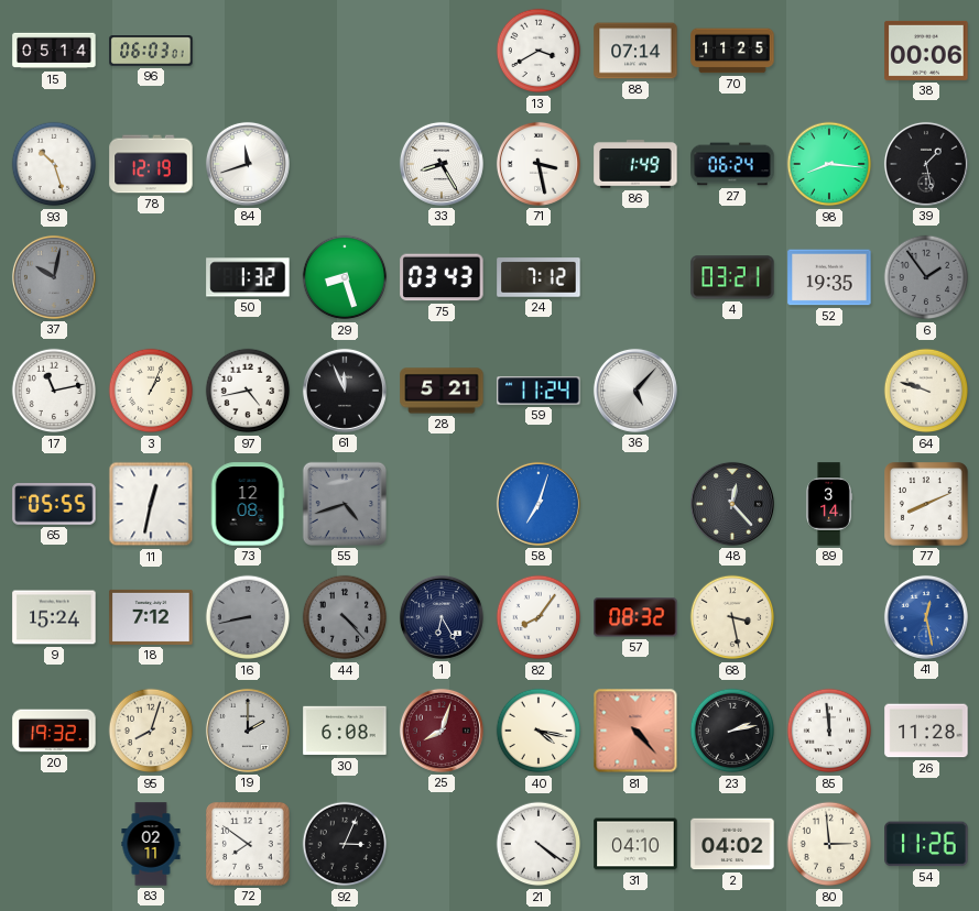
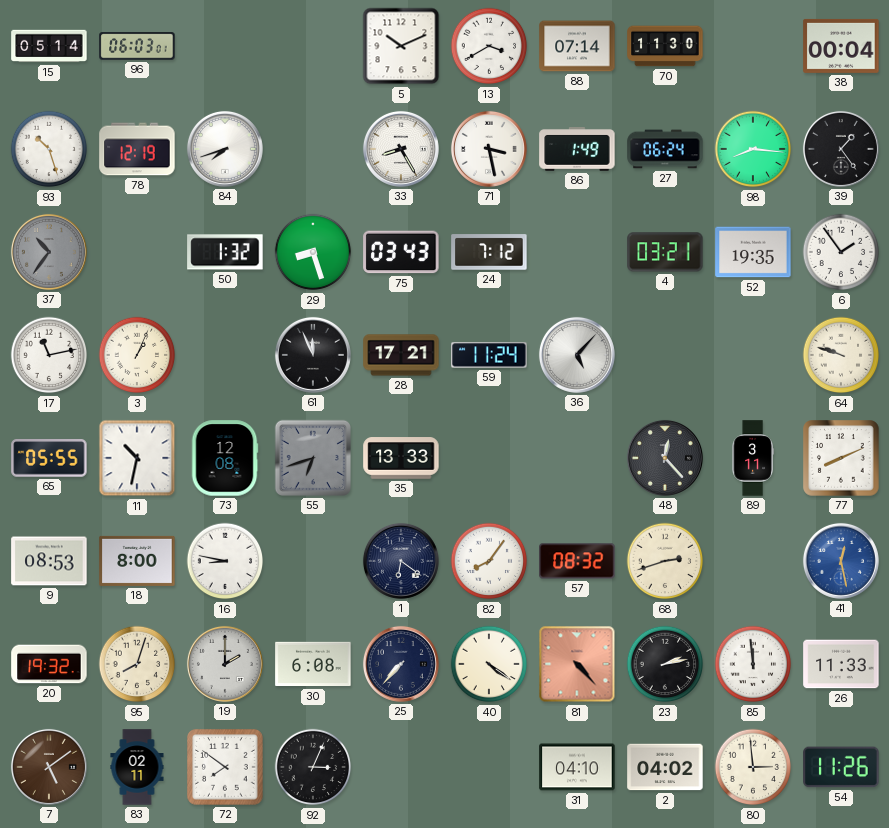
5: none -> 10:11 (401, 46)
70: 11:25 -> 11:30 (665, 46)
38: 00:06 -> 00:04 (841, 46)
84: 11:42 -> 7:42 (225, 149)
39: 1:28 -> 1:24 (841, 149)
37: 10:02 -> 10:36 (49, 252)
6 dial: grey -> white (841, 252)
97: 4:43 -> none (248, 391)
28: 5:21 -> 17:21 (401, 355)
11: 12:32 -> 10:32 (137, 458)
55: 4:42 -> 6:42 (313, 458)
35: none -> 13:33 (401, 458)
58: 7:03 -> none (539, 504)
89: 3:14 -> 3:11 (753, 458)
9: 15:24 -> 08:53 (49, 561)
18: 7:12 -> 8:00 (137, 561)
16: 8:43 -> 8:47 (225, 561)
16 dial: grey -> white (225, 561)
44: 4:23 -> none (345, 617)
1: 6:25 -> 6:21 (401, 561)
68: 3:28 -> 2:42 (665, 561)
25: 8:03 -> 7:37 (401, 664)
25 dial: burgundy -> navy (401, 664)
40: 4:17 -> 4:21 (489, 664)
26: 11:28 -> 11:33 (841, 664)
7: none -> 5:09 (49, 767)
21: 4:21 -> none (539, 844)
